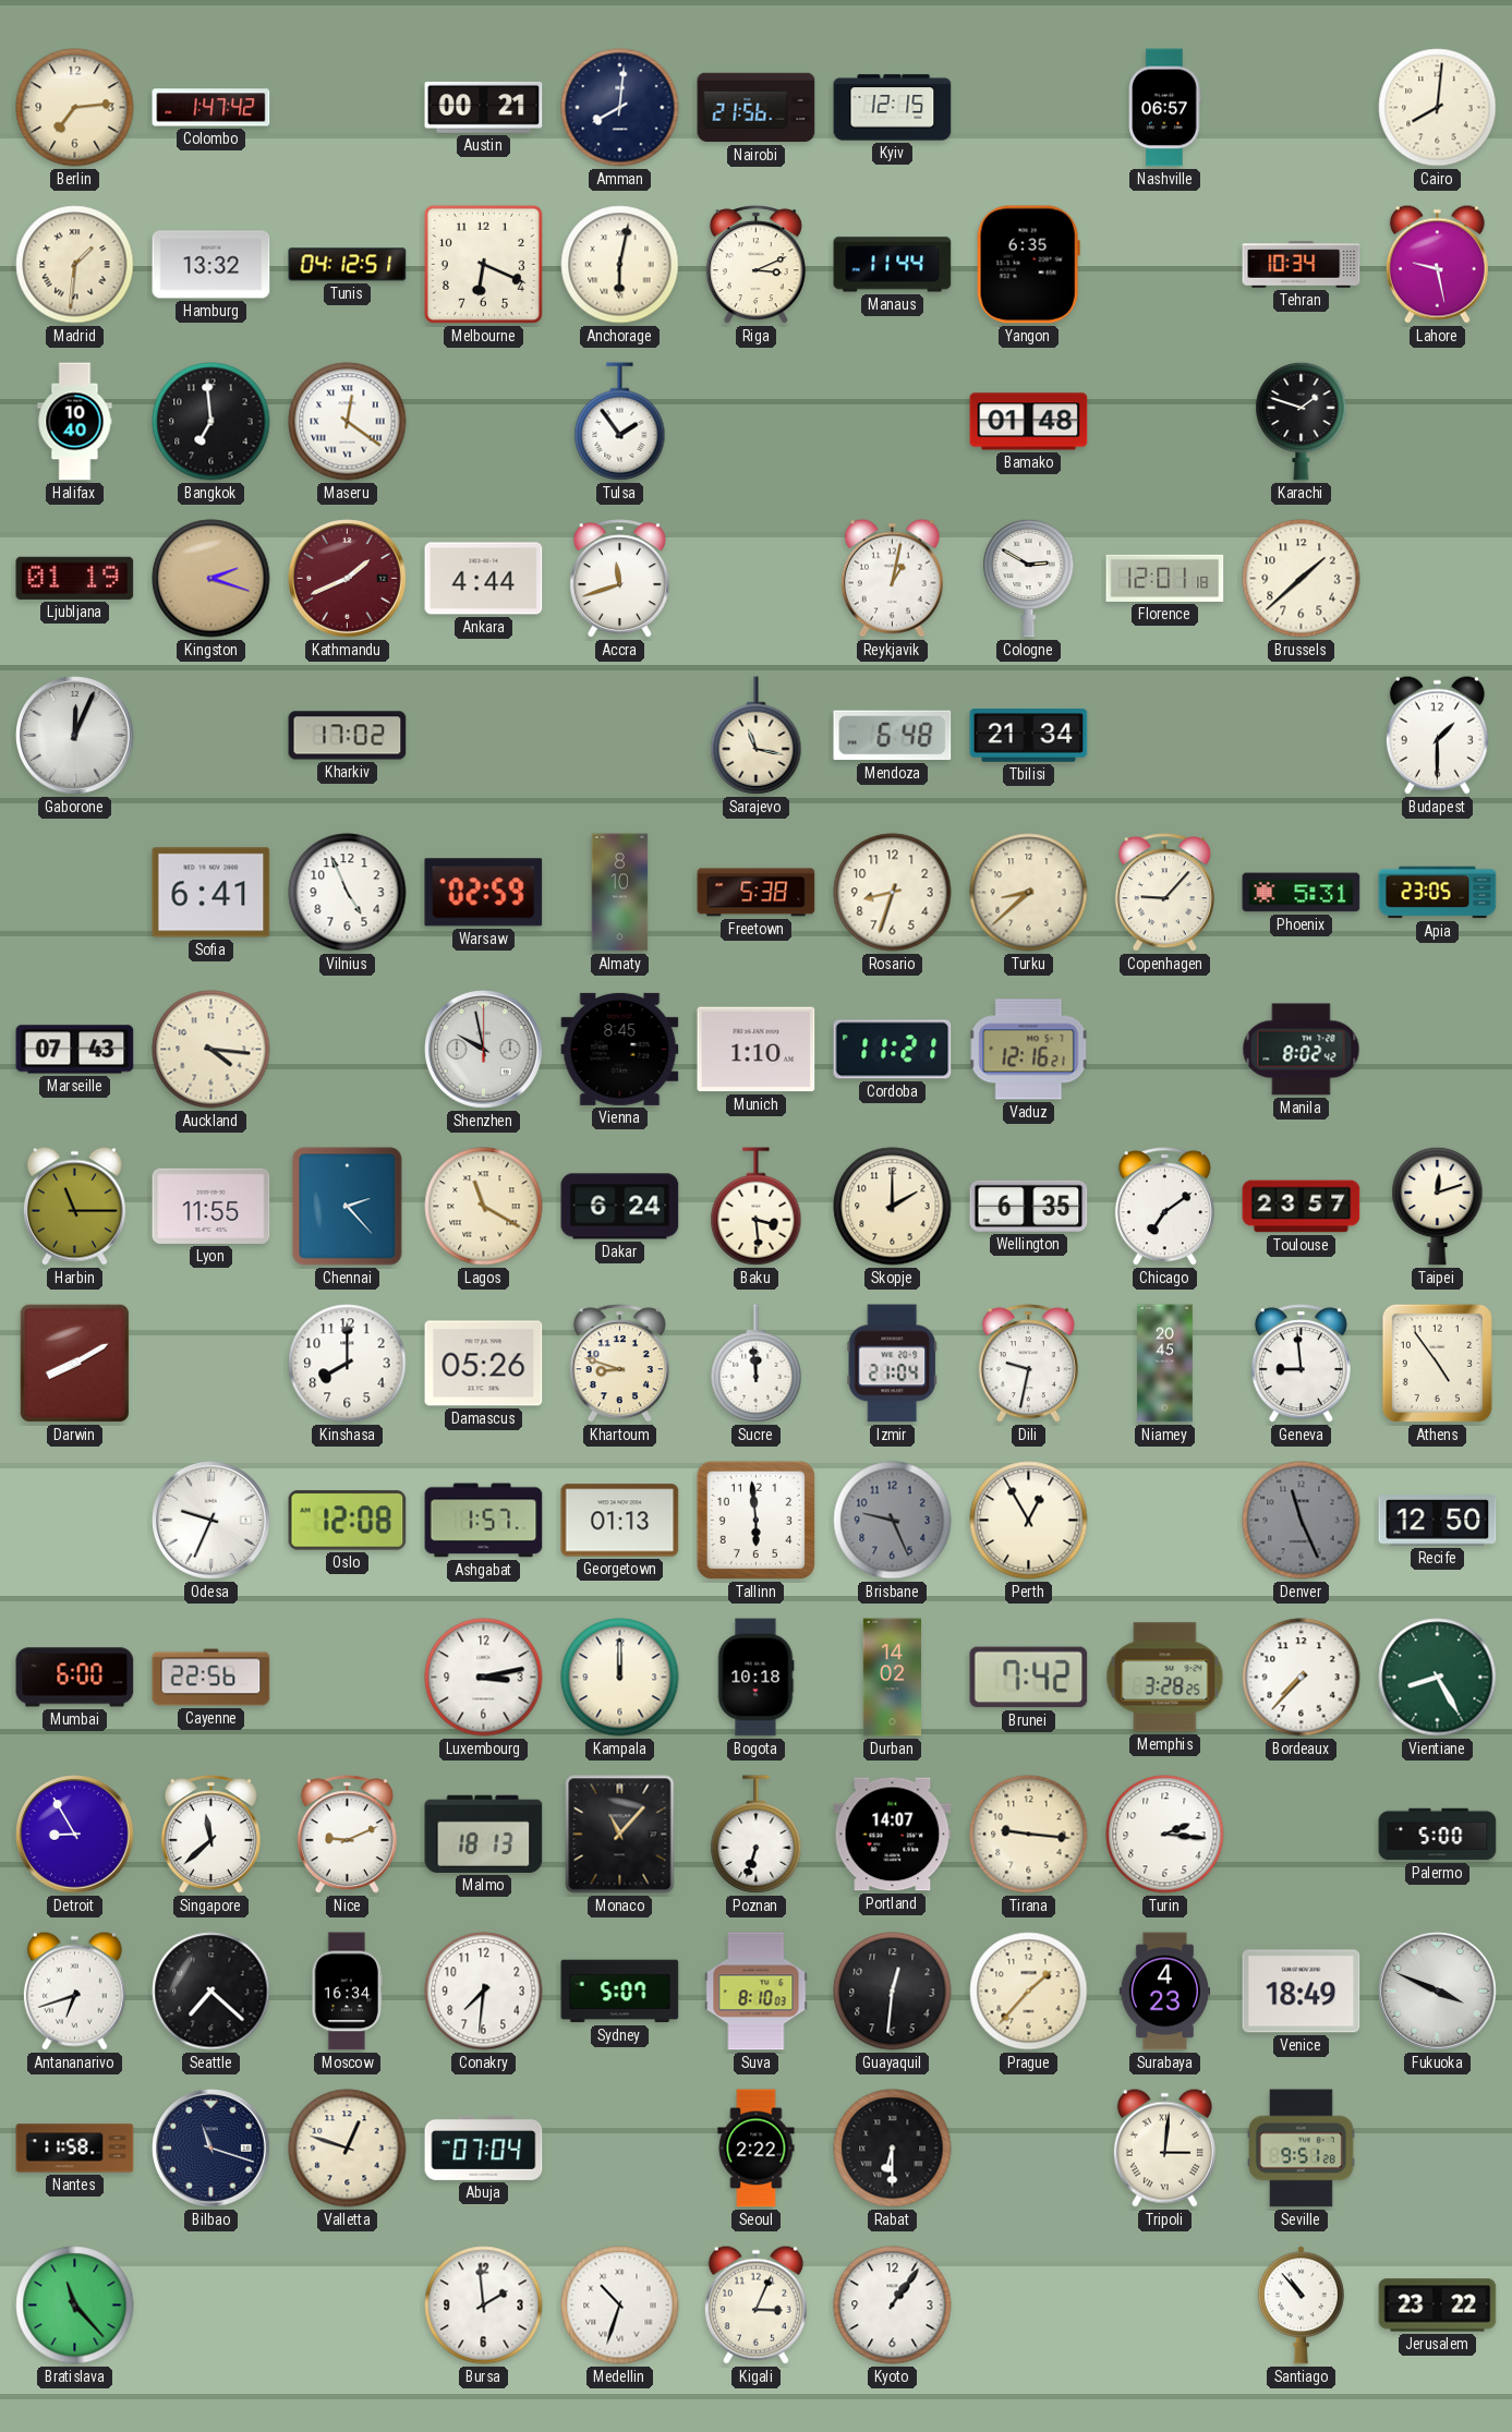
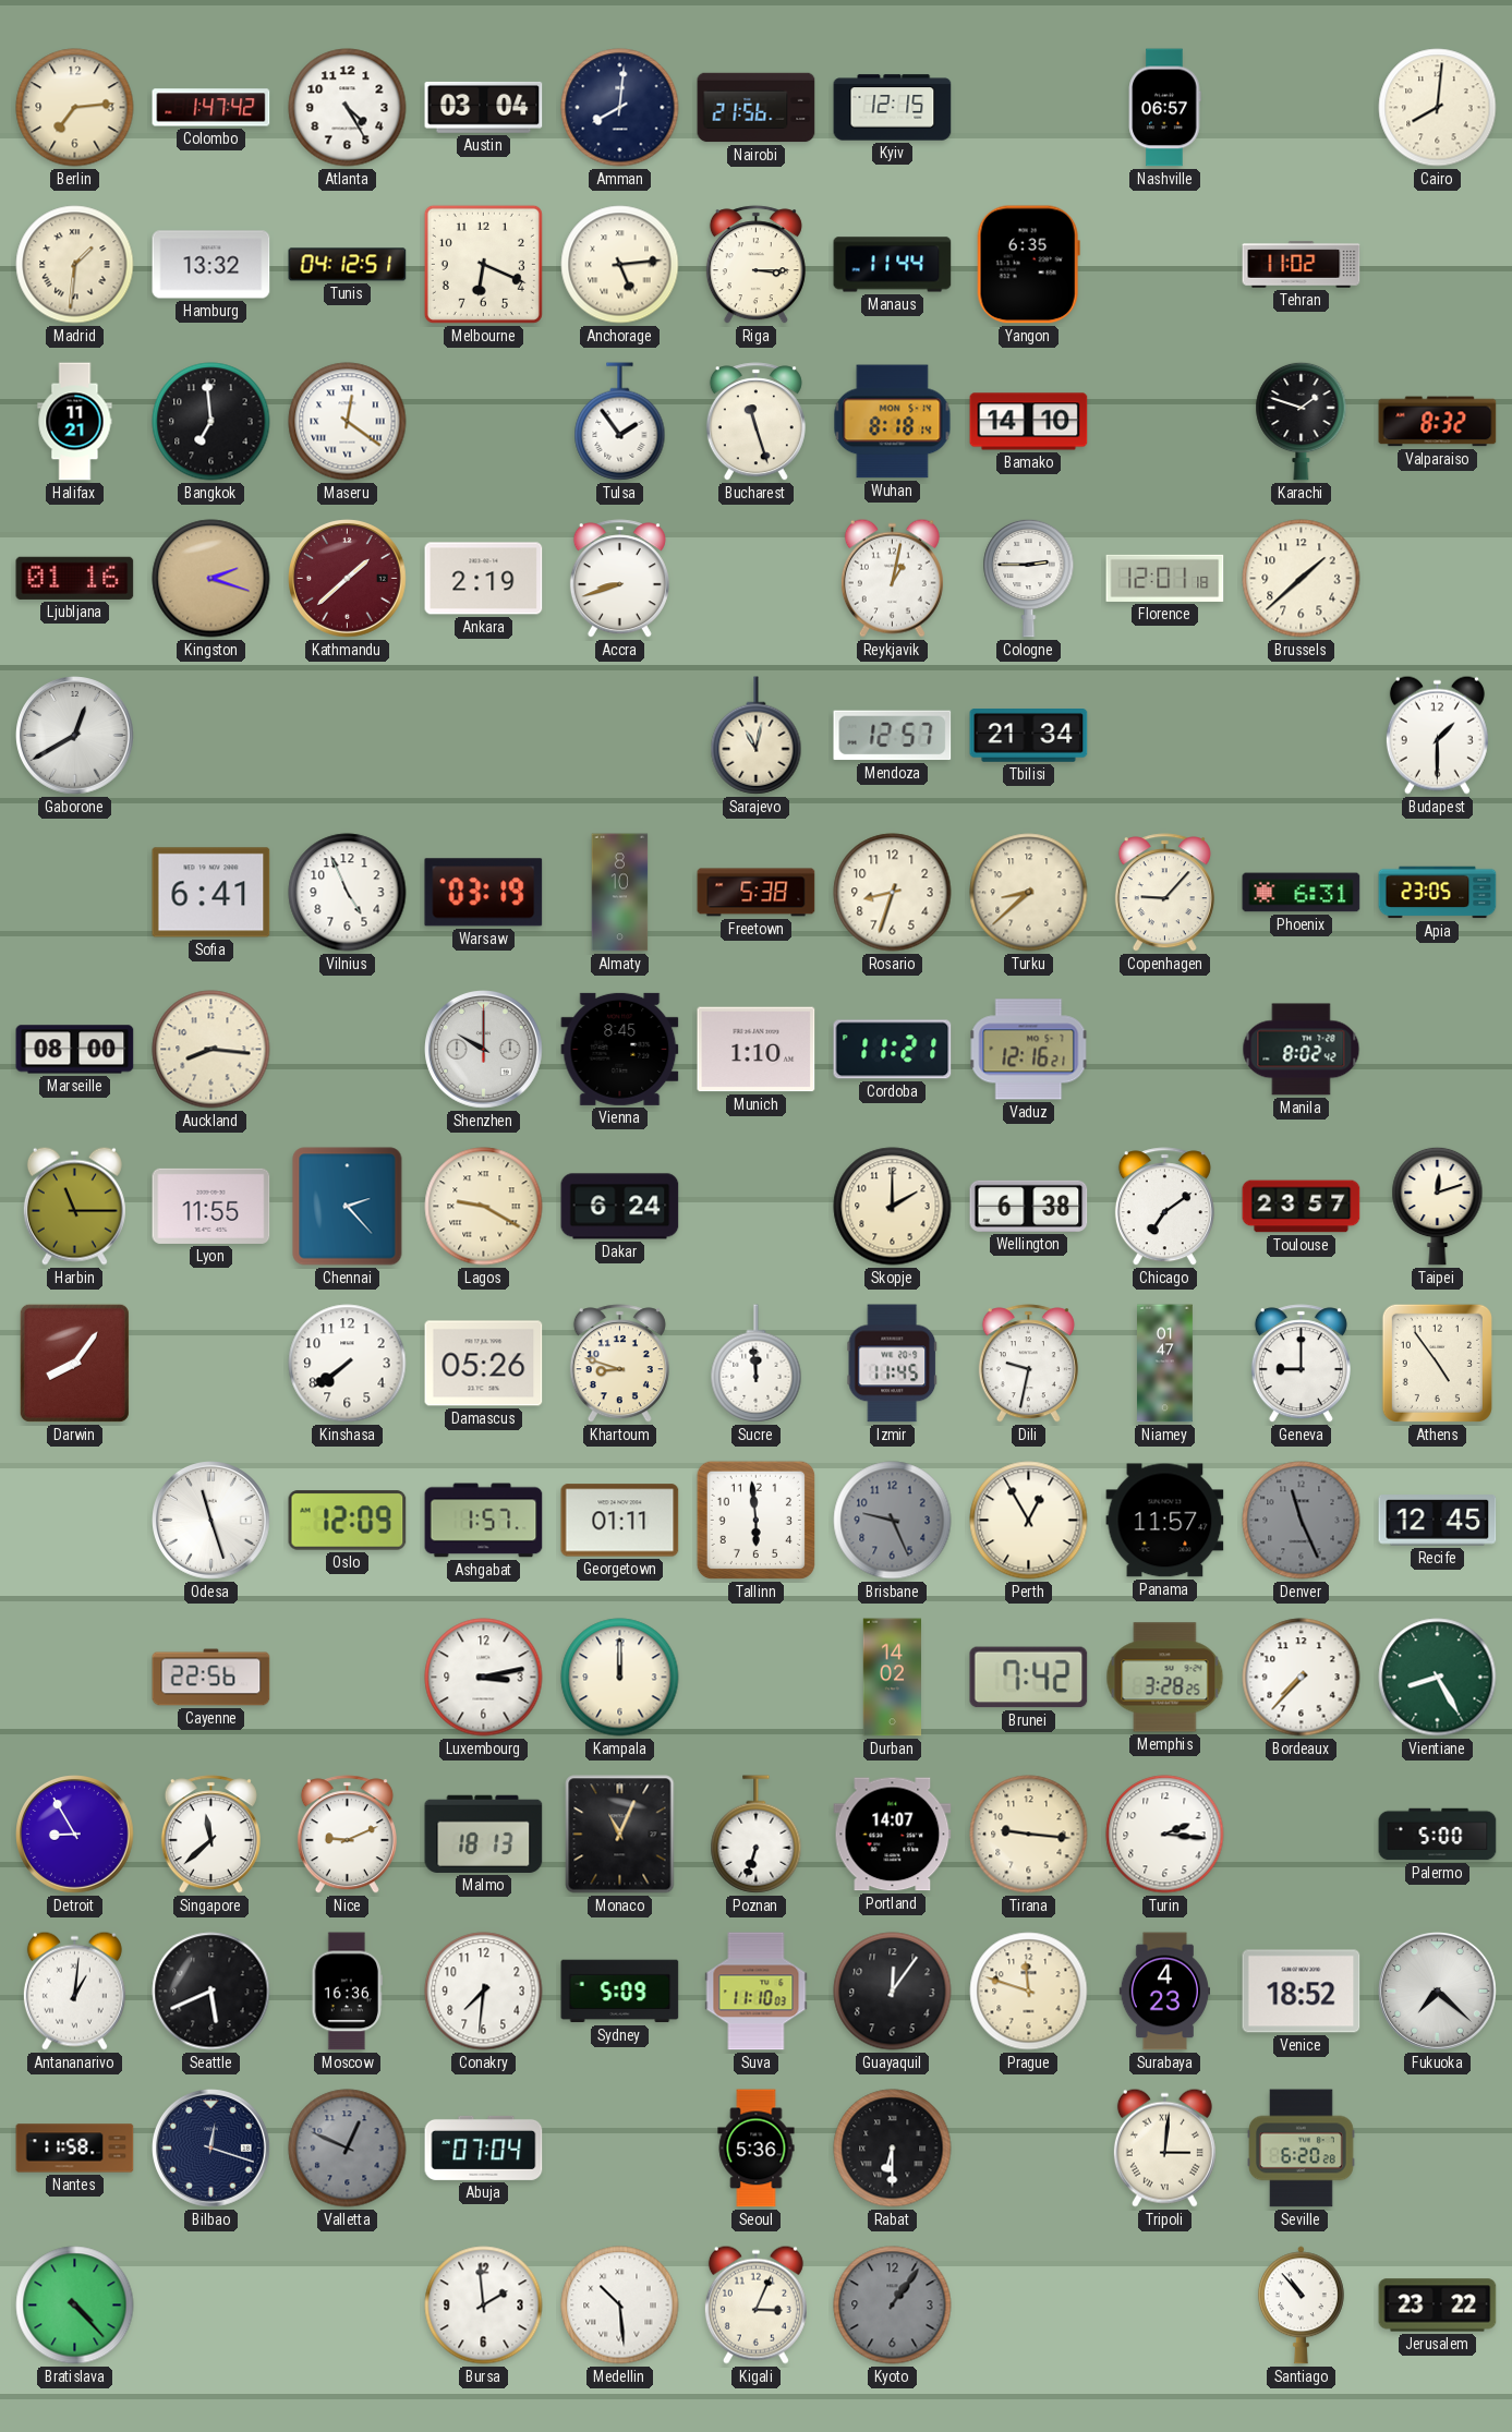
Atlanta: none -> 4:25 (348, 108)
Austin: 00:21 -> 03:04 (484, 107)
Anchorage: 6:02 -> 5:14 (620, 265)
Riga: 3:11 -> 3:15 (755, 265)
Tehran: 10:34 -> 11:02 (1302, 265)
Lahore: 9:28 -> none (1437, 264)
Halifax: 10:40 -> 11:21 (75, 422)
Bucharest: none -> 11:27 (755, 422)
Wuhan: none -> 8:18 (893, 422)
Bamako: 01:48 -> 14:10 (1029, 422)
Valparaiso: none -> 8:32 (1438, 422)
Ljubljana: 01:19 -> 01:16 (75, 578)
Kathmandu: 1:41 -> 1:38 (348, 579)
Ankara: 4:44 -> 2:19 (484, 579)
Accra: 11:42 -> 8:42 (619, 579)
Cologne: 2:50 -> 2:45 (1029, 578)
Gaborone: 12:04 -> 12:40 (75, 736)
Kharkiv: 17:02 -> none (348, 736)
Sarajevo: 11:17 -> 11:02 (757, 736)
Mendoza: 6:48 -> 12:57 (893, 736)
Warsaw: 02:59 -> 03:19 (484, 893)
Phoenix: 5:31 -> 6:31 (1302, 893)
Marseille: 07:43 -> 08:00 (75, 1050)
Auckland: 4:16 -> 8:16 (211, 1050)
Shenzhen: 9:58 -> 10:00 (484, 1050)
Lagos: 11:20 -> 9:20 (484, 1207)
Baku: 3:29 -> none (757, 1207)
Wellington: 6:35 -> 6:38 (1029, 1206)
Darwin: 8:10 -> 8:06 (74, 1363)
Kinshasa: 8:00 -> 7:39 (348, 1364)
Izmir: 21:04 -> 11:45 (893, 1364)
Niamey: 20:45 -> 01:47 (1165, 1364)
Geneva: 8:59 -> 9:00 (1301, 1364)
Odesa: 9:34 -> 11:27 (211, 1521)
Oslo: 12:08 -> 12:09 (348, 1521)
Georgetown: 01:13 -> 01:11 (620, 1521)
Panama: none -> 11:57 (1165, 1521)
Recife: 12:50 -> 12:45 (1438, 1521)
Mumbai: 6:00 -> none (75, 1678)
Bogota: 10:18 -> none (755, 1678)
Monaco: 11:07 -> 11:04 (620, 1835)
Antananarivo: 6:42 -> 1:01 (74, 1991)
Seattle: 7:22 -> 5:41 (211, 1992)
Moscow: 16:34 -> 16:36 (347, 1992)
Sydney: 5:07 -> 5:09 (620, 1992)
Suva: 8:10 -> 11:10 (757, 1992)
Guayaquil: 12:31 -> 12:06 (893, 1992)
Prague: 1:37 -> 11:48 (1029, 1992)
Venice: 18:49 -> 18:52 (1302, 1992)
Fukuoka: 3:49 -> 7:22 (1438, 1992)
Bilbao: 11:18 -> 12:18 (211, 2149)
Valletta: 12:48 -> 12:49 (348, 2149)
Valletta dial: cream -> grey (348, 2149)
Seoul: 2:22 -> 5:36 (757, 2149)
Seville: 9:51 -> 6:20 (1302, 2149)
Bratislava: 11:23 -> 4:23 (75, 2306)
Medellin: 10:33 -> 10:29 (620, 2306)
Kyoto dial: white -> grey (893, 2306)
